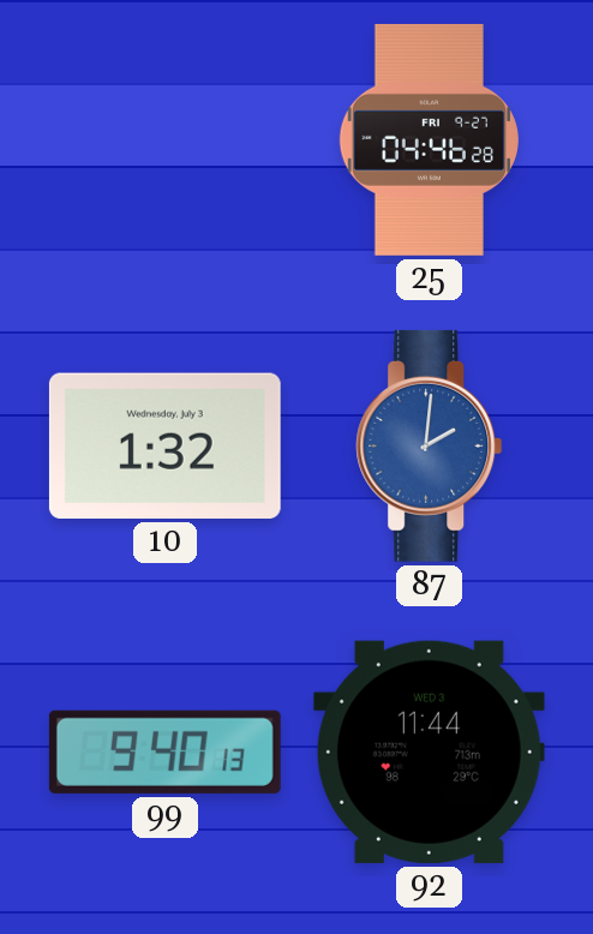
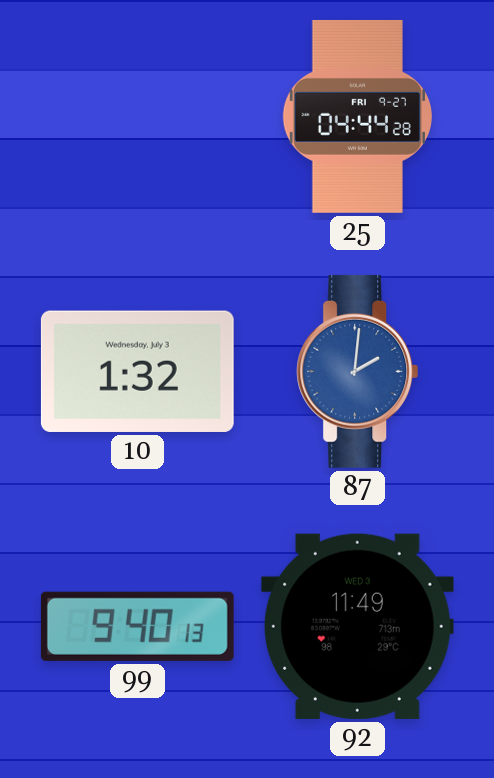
25: 04:46 -> 04:44 (357, 116)
92: 11:44 -> 11:49 (357, 626)
